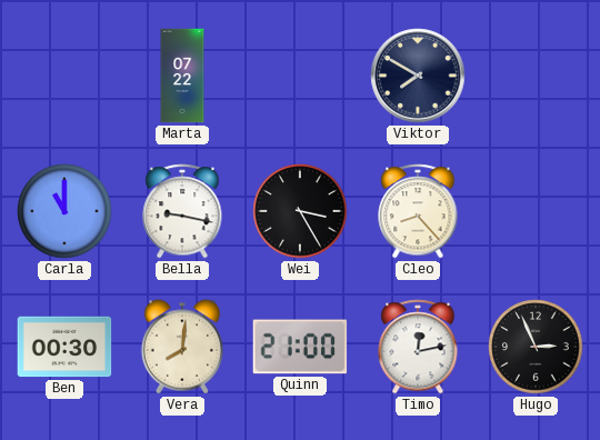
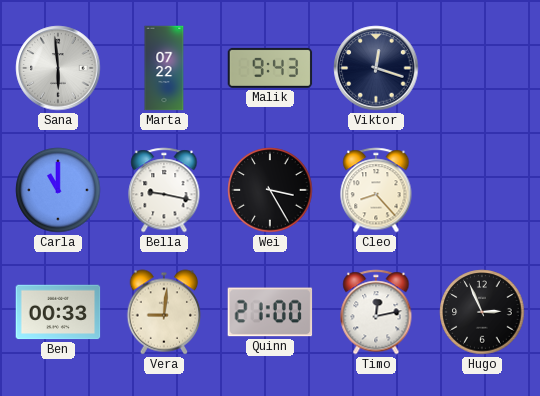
Sana: none -> 5:59 (58, 68)
Malik: none -> 9:43 (270, 68)
Viktor: 7:50 -> 12:18 (376, 68)
Ben: 00:30 -> 00:33 (58, 312)
Vera: 8:01 -> 9:01 (164, 312)
